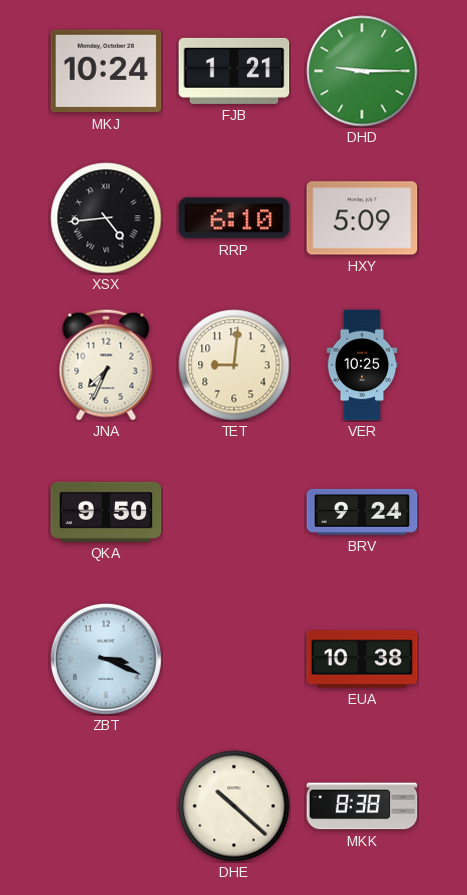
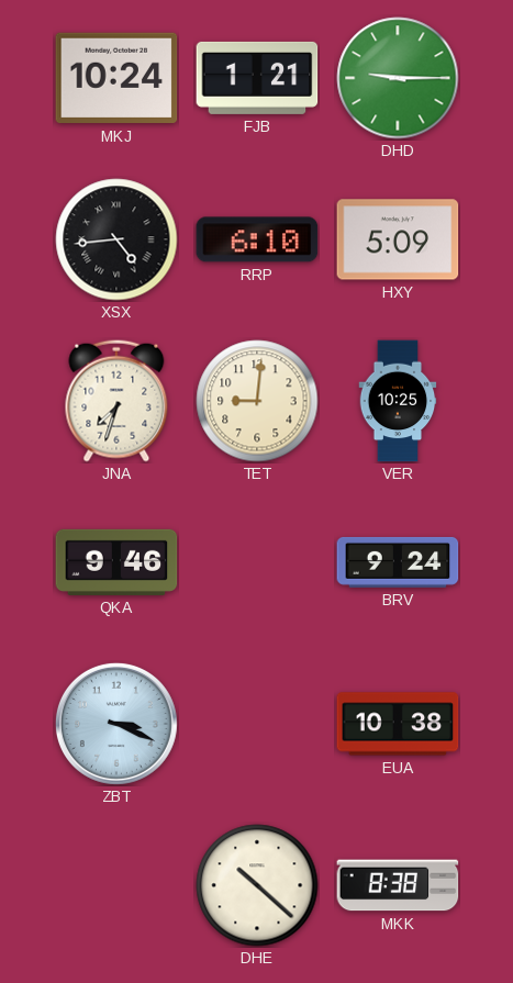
JNA: 7:34 -> 7:33 (116, 401)
QKA: 9:50 -> 9:46 (116, 562)
